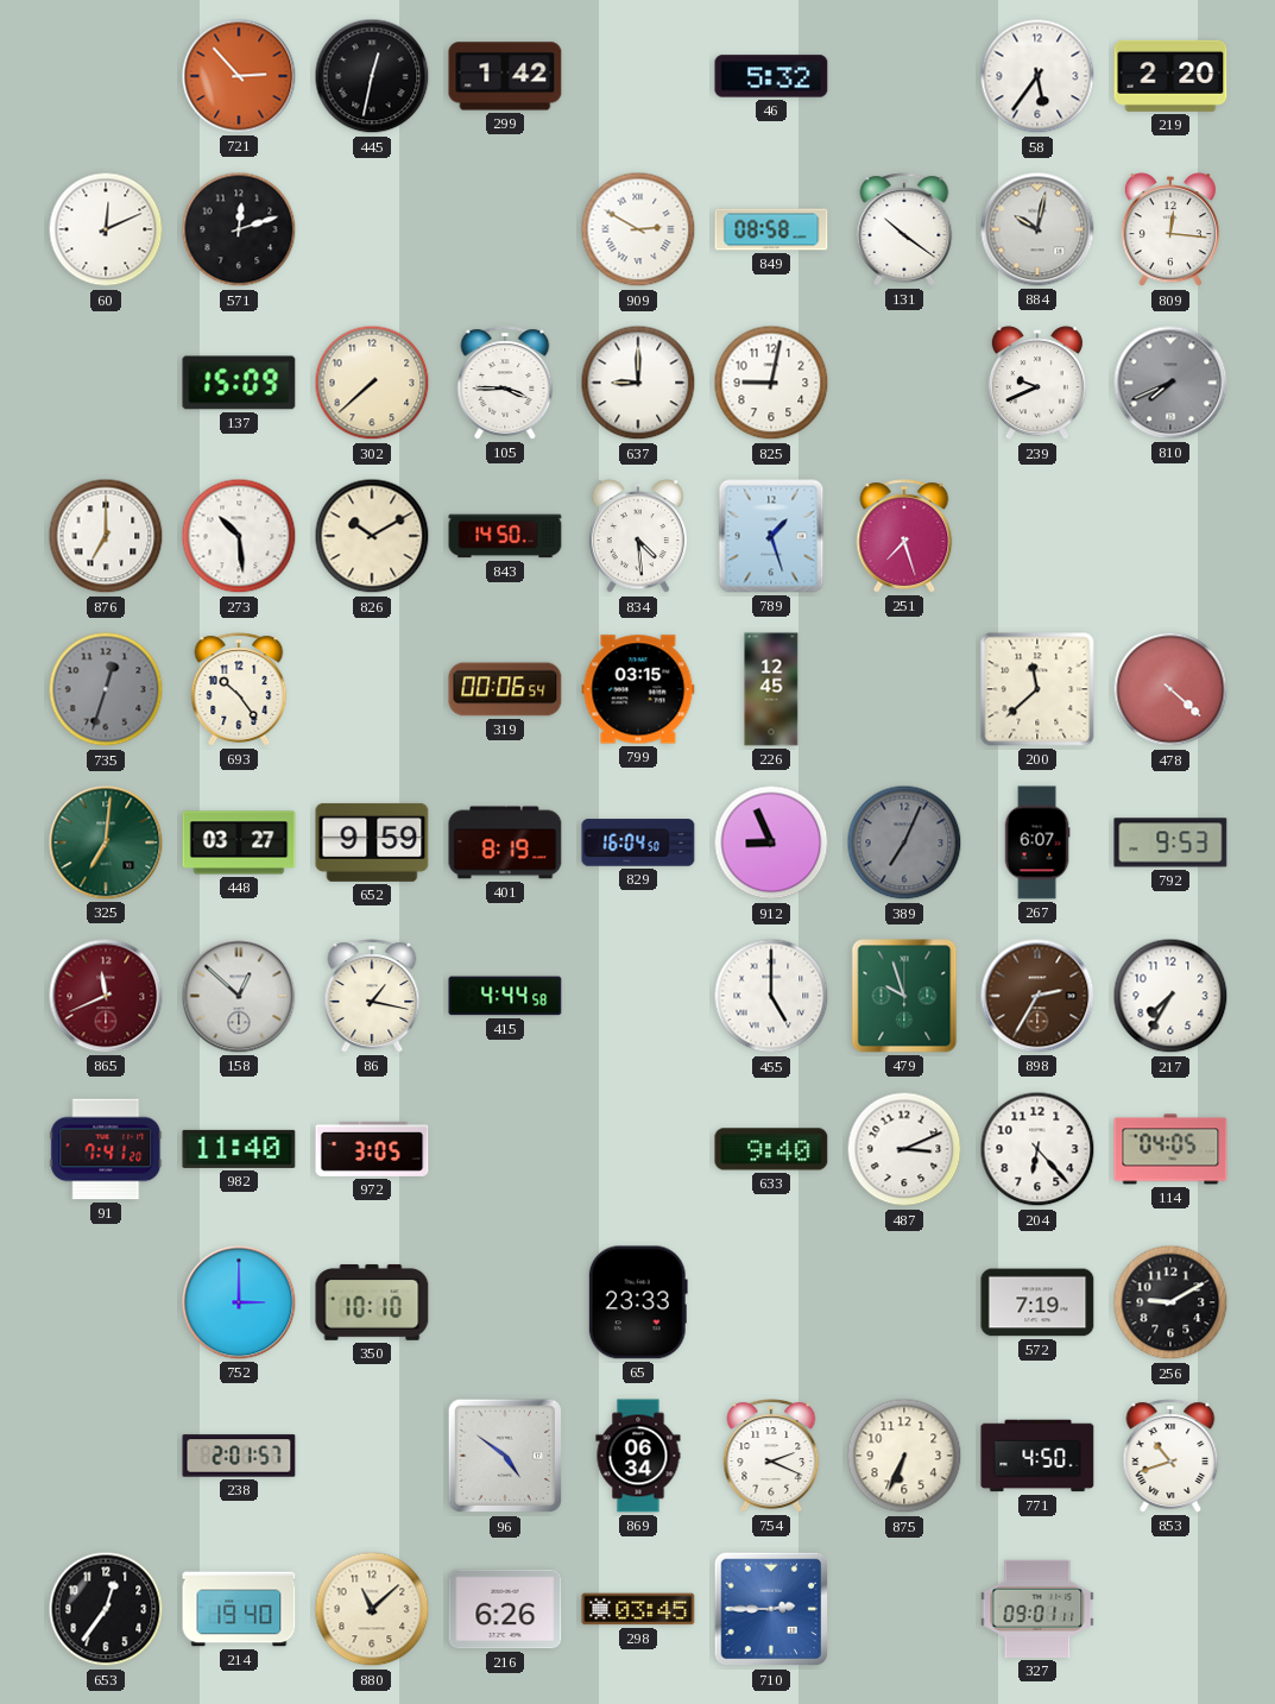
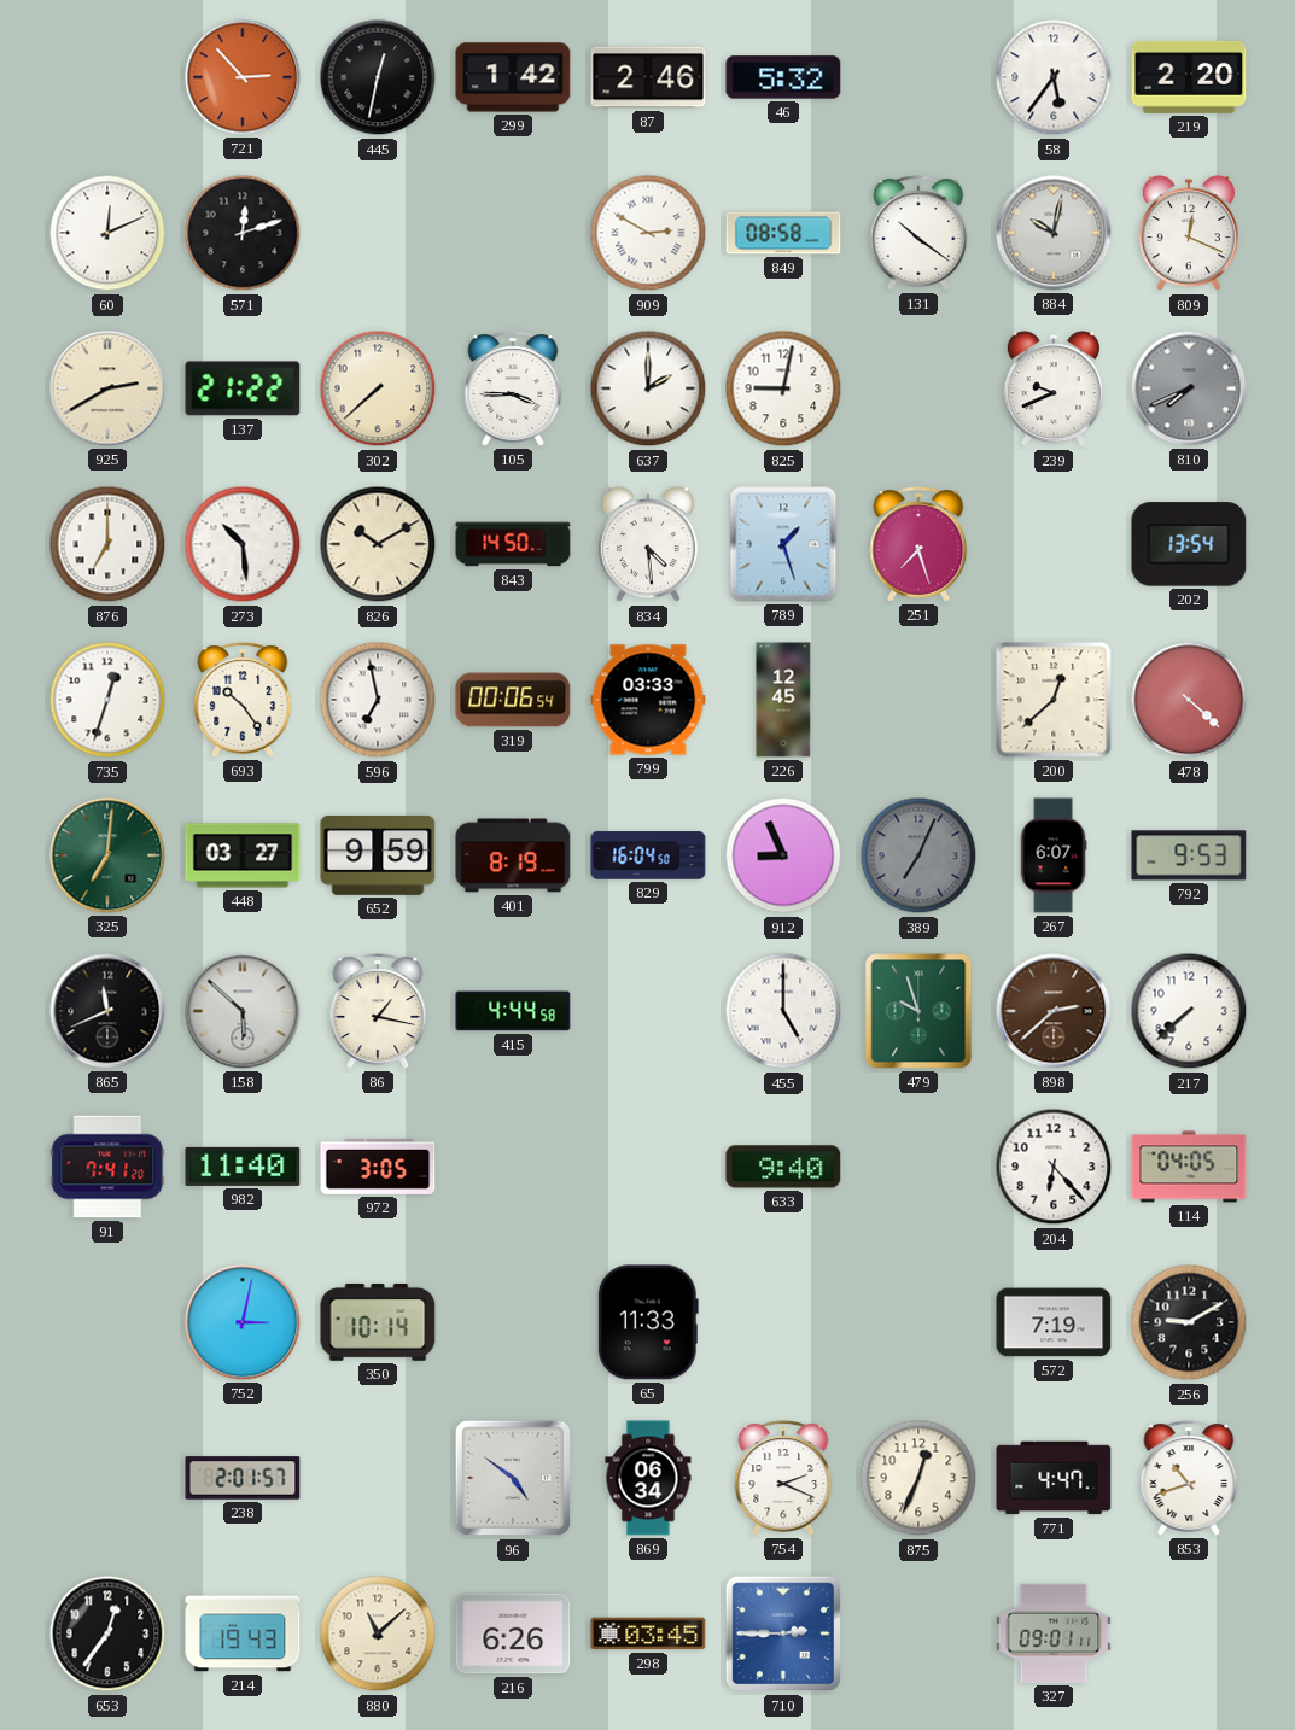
87: none -> 2:46 (648, 77)
809: 12:16 -> 12:19 (1189, 234)
925: none -> 2:40 (107, 388)
137: 15:09 -> 21:22 (243, 388)
637: 9:00 -> 2:00 (648, 388)
202: none -> 13:54 (1189, 544)
735 dial: grey -> white (107, 700)
596: none -> 6:58 (378, 700)
799: 03:15 -> 03:33 (648, 700)
200: 11:38 -> 12:38 (1054, 700)
865 dial: burgundy -> black (107, 1011)
158: 12:52 -> 5:52 (243, 1011)
898: 2:35 -> 2:38 (1054, 1011)
217: 7:35 -> 7:38 (1189, 1011)
487: 3:11 -> none (904, 1149)
752: 3:00 -> 3:02 (243, 1322)
350: 10:10 -> 10:14 (378, 1322)
65: 23:33 -> 11:33 (648, 1322)
875: 6:34 -> 12:34 (918, 1478)
771: 4:50 -> 4:47 (1054, 1478)
214: 19:40 -> 19:43 (243, 1633)
